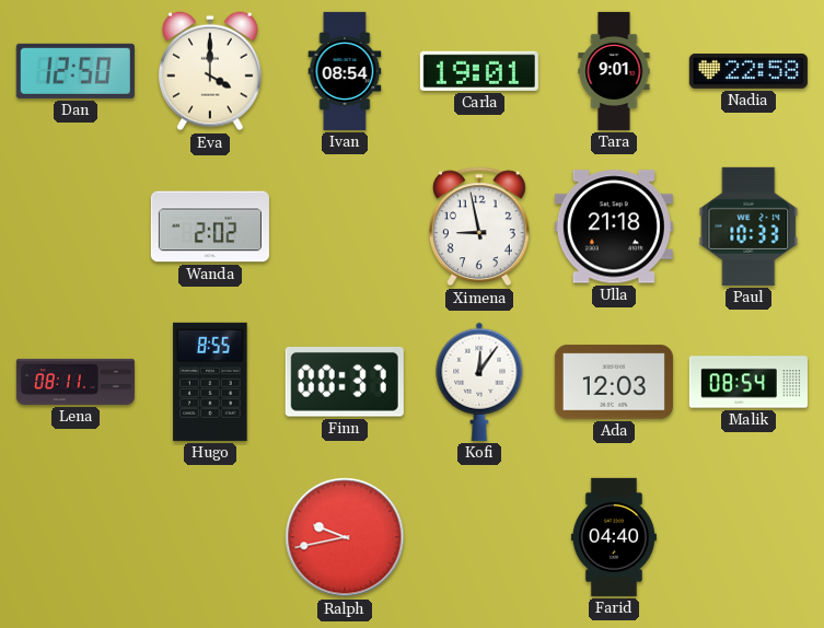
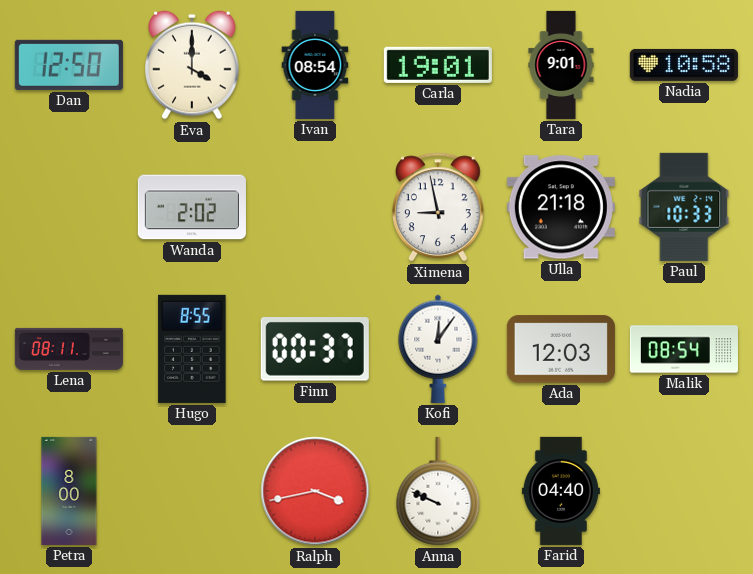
Nadia: 22:58 -> 10:58 (684, 65)
Petra: none -> 8:00 (69, 491)
Ralph: 9:43 -> 3:43 (315, 491)
Anna: none -> 9:49 (438, 491)
